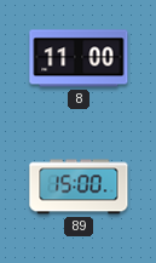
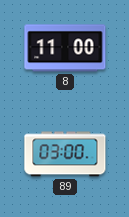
89: 15:00 -> 03:00 (65, 154)
